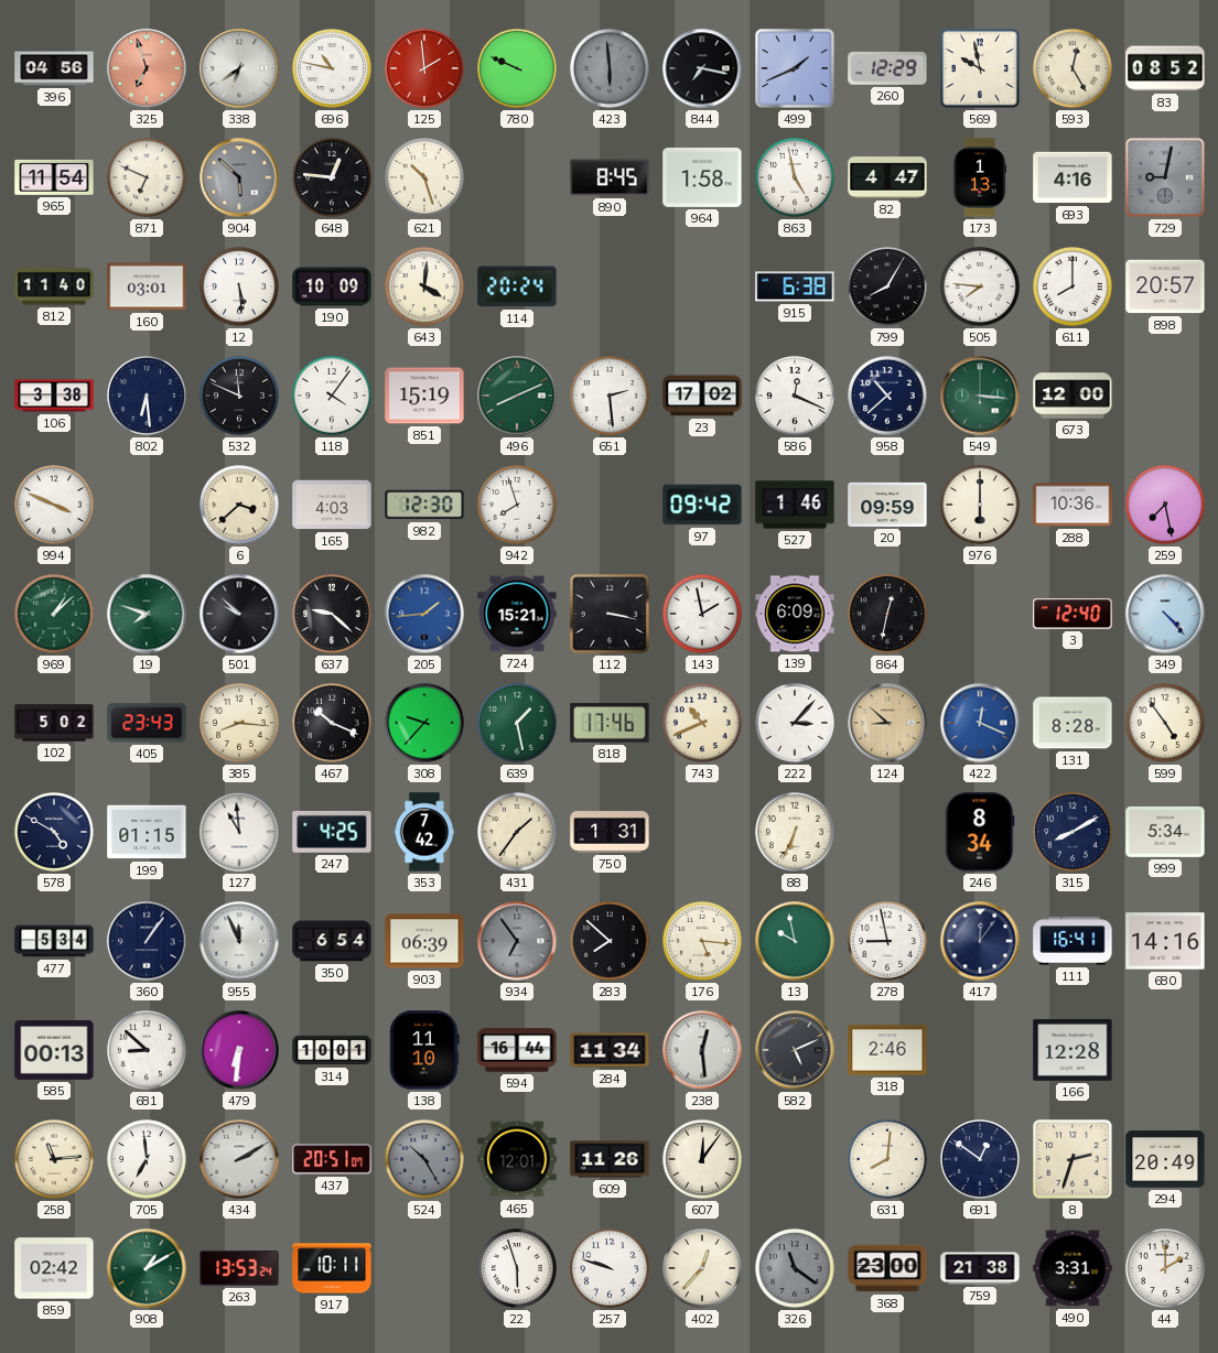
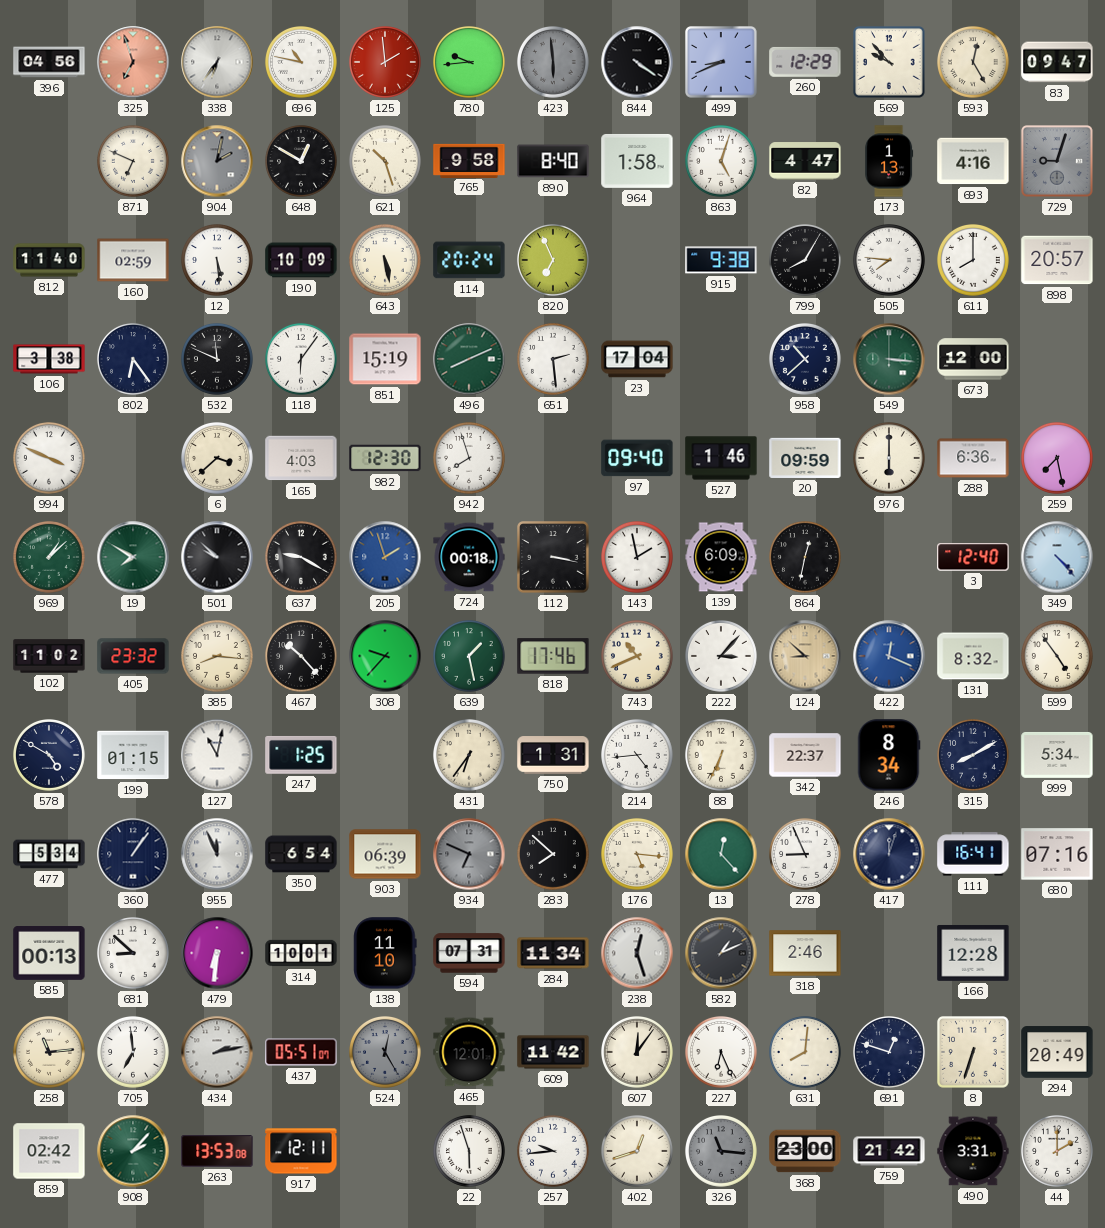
338: 6:39 -> 6:36 (217, 62)
780: 9:49 -> 9:44 (470, 63)
844: 7:17 -> 4:21 (637, 62)
499: 1:41 -> 8:41 (722, 63)
569: 9:58 -> 9:53 (890, 63)
83: 08:52 -> 09:47 (1057, 62)
965: 11:54 -> none (54, 177)
904: 5:52 -> 2:02 (217, 161)
648: 12:46 -> 12:50 (302, 162)
765: none -> 9:58 (469, 160)
890: 8:45 -> 8:40 (553, 161)
863: 4:58 -> 5:03 (722, 162)
729: 9:02 -> 9:03 (1058, 162)
160: 03:01 -> 02:59 (133, 260)
643: 4:01 -> 5:28 (386, 261)
820: none -> 6:56 (554, 261)
915: 6:38 -> 9:38 (721, 260)
802: 6:29 -> 6:24 (134, 360)
118: 4:06 -> 6:06 (302, 360)
23: 17:02 -> 17:04 (637, 359)
586: 12:19 -> none (796, 397)
97: 09:42 -> 09:40 (637, 458)
288: 10:36 -> 6:36 (973, 458)
19: 7:48 -> 7:50 (133, 557)
637: 9:22 -> 9:20 (302, 558)
205: 1:44 -> 1:57 (385, 557)
724: 15:21 -> 00:18 (469, 557)
102: 5:02 -> 11:02 (49, 656)
405: 23:43 -> 23:32 (133, 656)
467: 10:19 -> 10:23 (302, 657)
131: 8:28 -> 8:32 (973, 656)
127: 10:59 -> 11:02 (217, 755)
247: 4:25 -> 1:25 (301, 755)
353: 7:42 -> none (424, 832)
431: 1:36 -> 6:36 (470, 756)
214: none -> 4:44 (638, 756)
342: none -> 22:37 (805, 755)
934: 6:54 -> 6:49 (469, 854)
13: 9:58 -> 12:23 (721, 854)
278: 8:58 -> 8:56 (806, 855)
417: 12:06 -> 12:03 (889, 854)
680: 14:16 -> 07:16 (1057, 854)
594: 16:44 -> 07:31 (469, 953)
238: 12:29 -> 12:27 (637, 953)
582: 5:11 -> 1:11 (721, 953)
434: 2:10 -> 2:13 (217, 1052)
437: 20:51 -> 05:51 (301, 1052)
524: 10:25 -> 12:25 (386, 1053)
609: 11:26 -> 11:42 (553, 1052)
227: none -> 6:26 (722, 1053)
691: 12:51 -> 12:48 (890, 1053)
8: 2:33 -> 6:33 (974, 1053)
908: 1:10 -> 2:07 (133, 1151)
263: 13:53:24 -> 13:53:08 (217, 1151)
917: 10:11 -> 12:11 (301, 1151)
257: 9:48 -> 9:44 (554, 1152)
402: 12:37 -> 12:42 (638, 1152)
326: 11:21 -> 11:16 (722, 1152)
759: 21:38 -> 21:42 (889, 1151)
